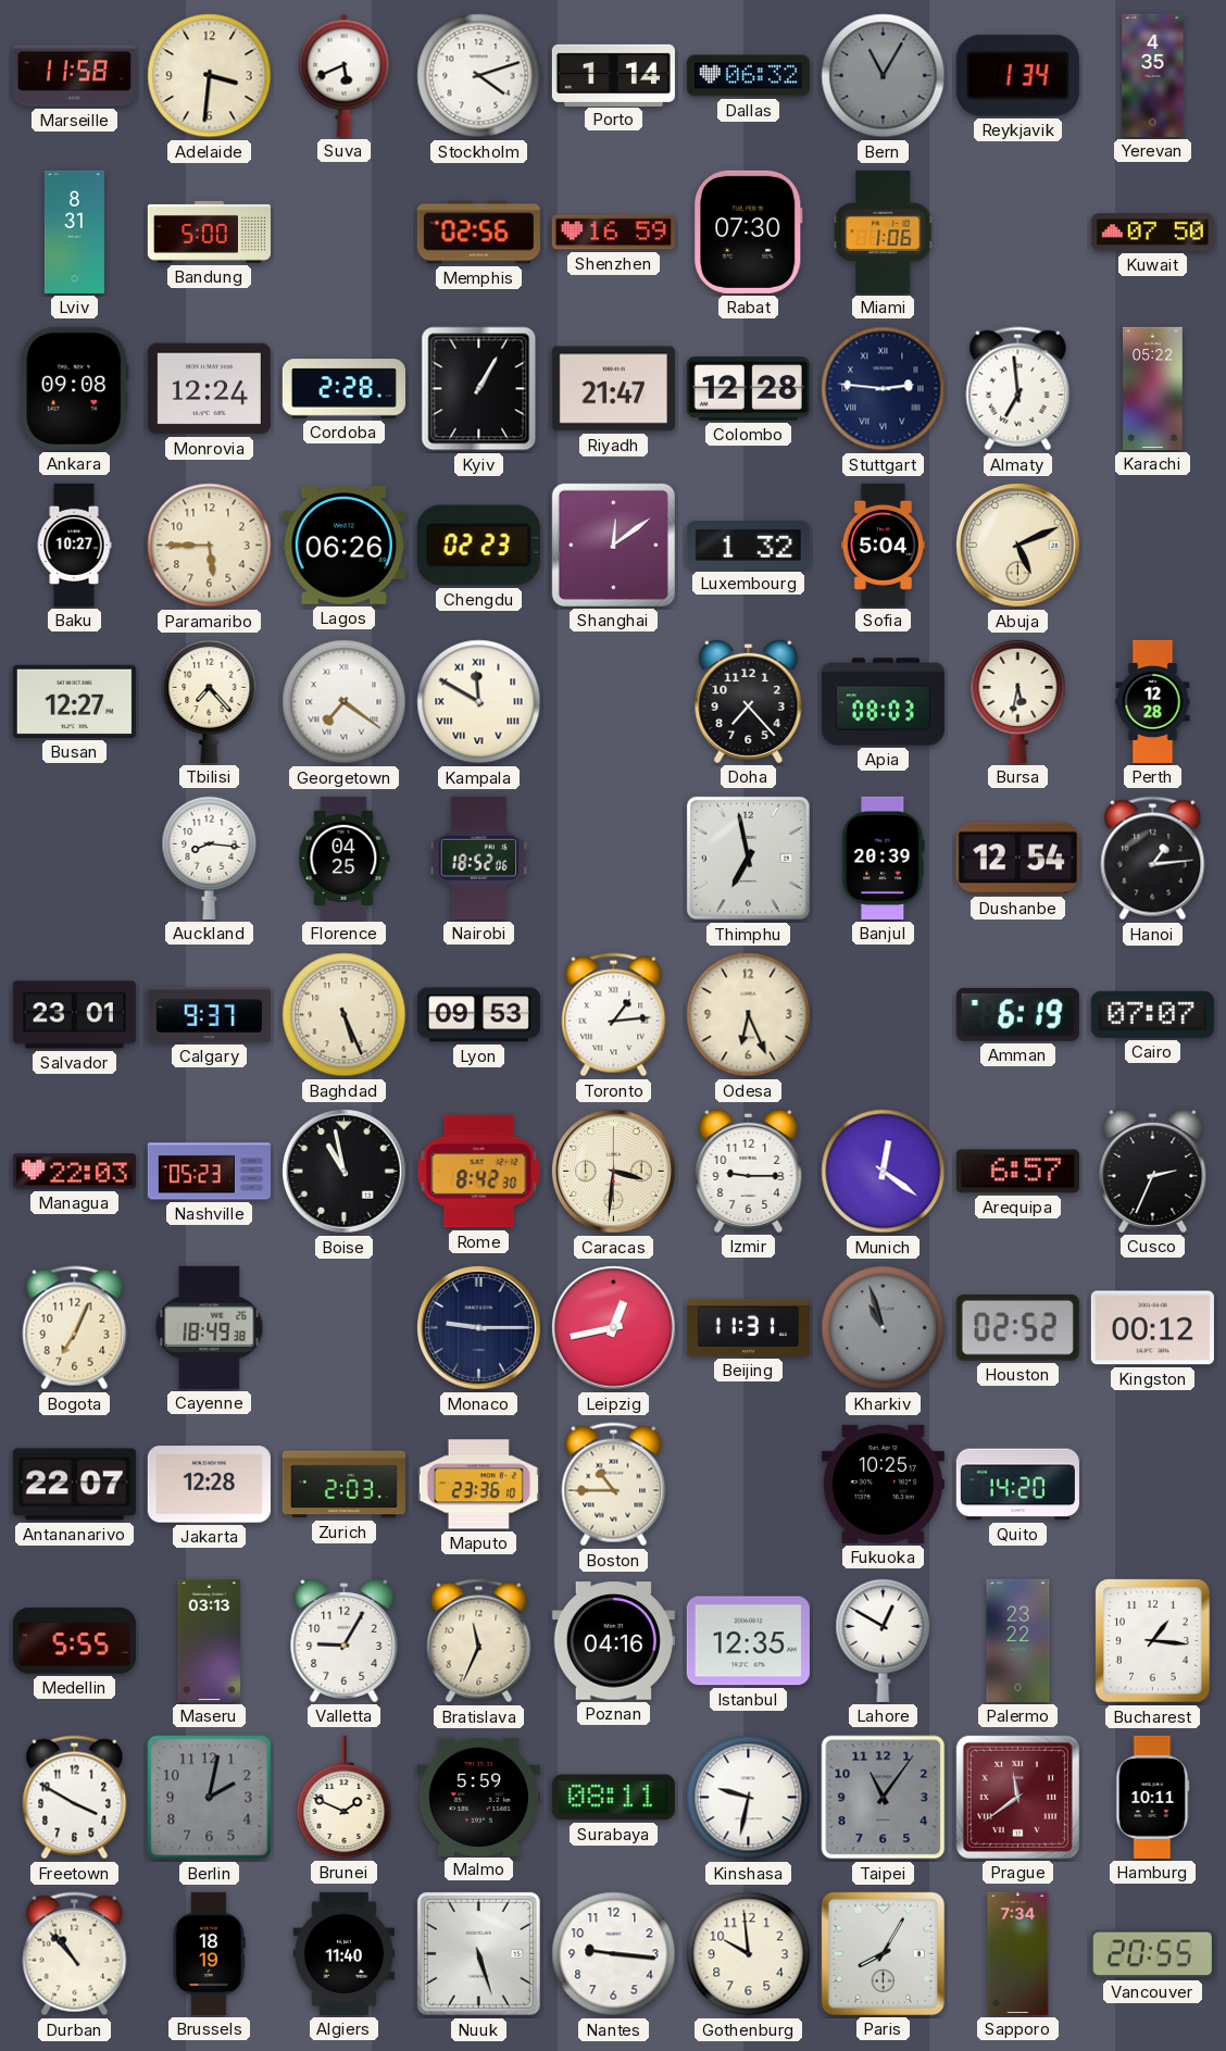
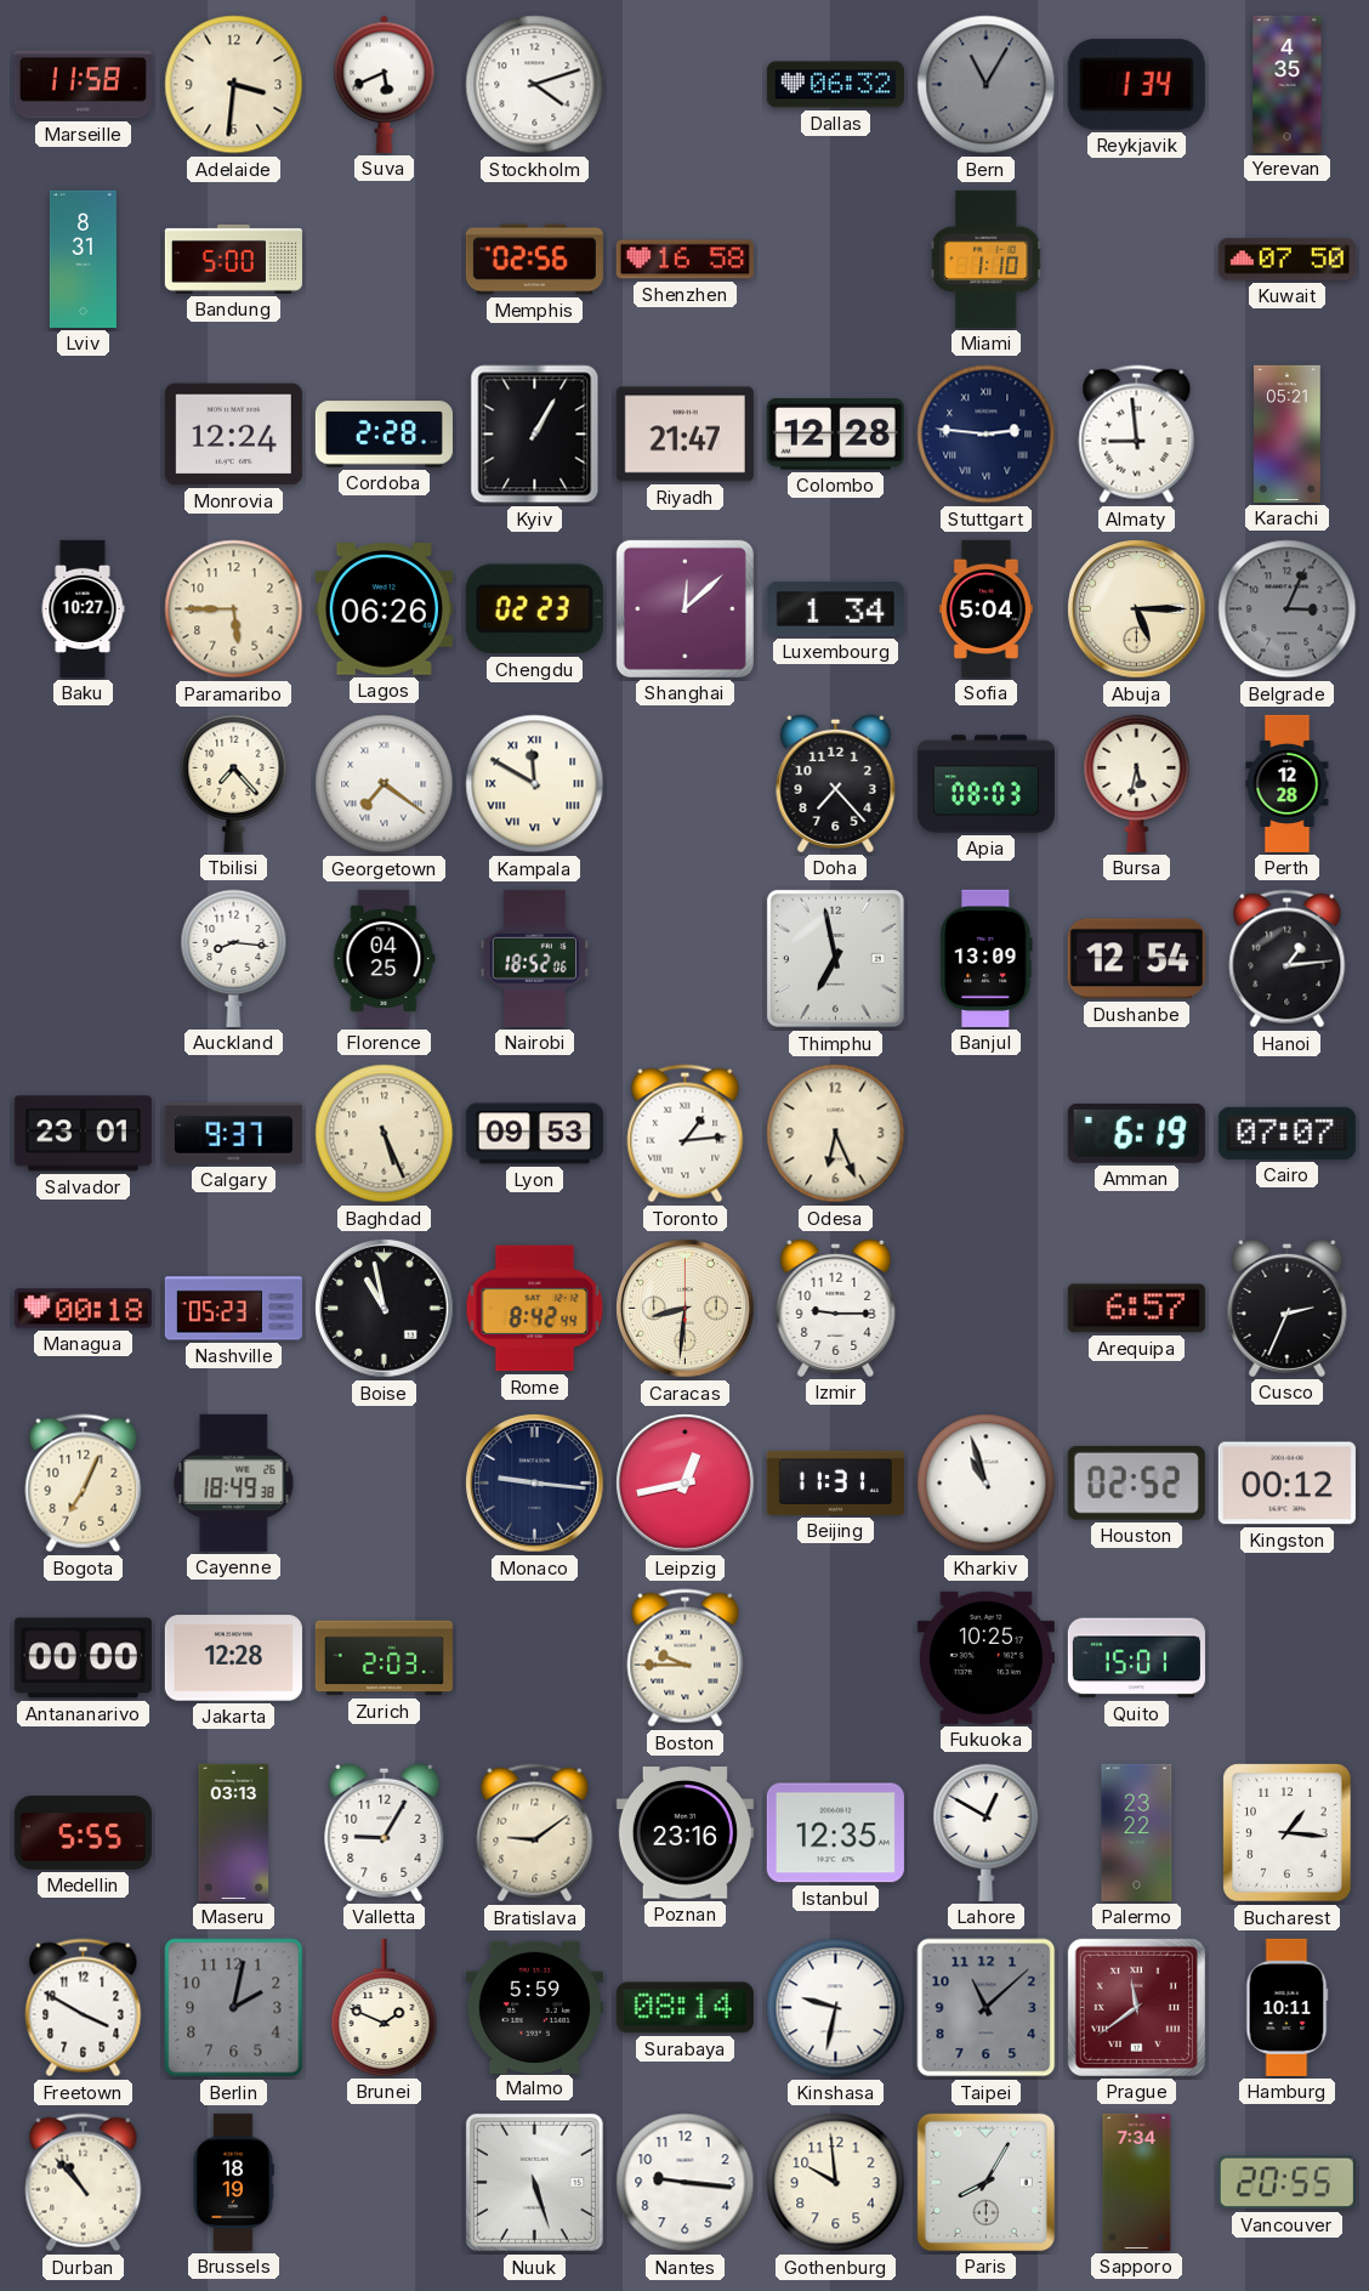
Porto: 1:14 -> none (613, 75)
Shenzhen: 16:59 -> 16:58 (684, 260)
Rabat: 07:30 -> none (749, 232)
Miami: 1:06 -> 1:10 (987, 259)
Ankara: 09:08 -> none (75, 388)
Almaty: 6:59 -> 8:59 (1137, 435)
Karachi: 05:22 -> 05:21 (1288, 433)
Shanghai: 12:09 -> 12:08 (684, 608)
Luxembourg: 1:32 -> 1:34 (835, 608)
Abuja: 5:11 -> 5:15 (1137, 609)
Belgrade: none -> 3:04 (1288, 609)
Busan: 12:27 -> none (74, 701)
Banjul: 20:39 -> 13:09 (987, 958)
Managua: 22:03 -> 00:18 (83, 1309)
Rome: 8:42:30 -> 8:42:44 (535, 1309)
Caracas: 3:31 -> 8:31 (686, 1309)
Munich: 12:21 -> none (884, 1172)
Monaco: 9:15 -> 9:16 (535, 1484)
Kharkiv dial: grey -> white (987, 1484)
Antananarivo: 22:07 -> 00:00 (83, 1658)
Maputo: 23:36 -> none (478, 1485)
Boston: 10:45 -> 9:45 (686, 1658)
Quito: 14:20 -> 15:01 (1136, 1658)
Bratislava: 11:34 -> 9:09 (535, 1833)
Poznan: 04:16 -> 23:16 (684, 1833)
Surabaya: 08:11 -> 08:14 (684, 2008)
Taipei: 11:06 -> 11:08 (987, 2008)
Algiers: 11:40 -> none (345, 1953)
